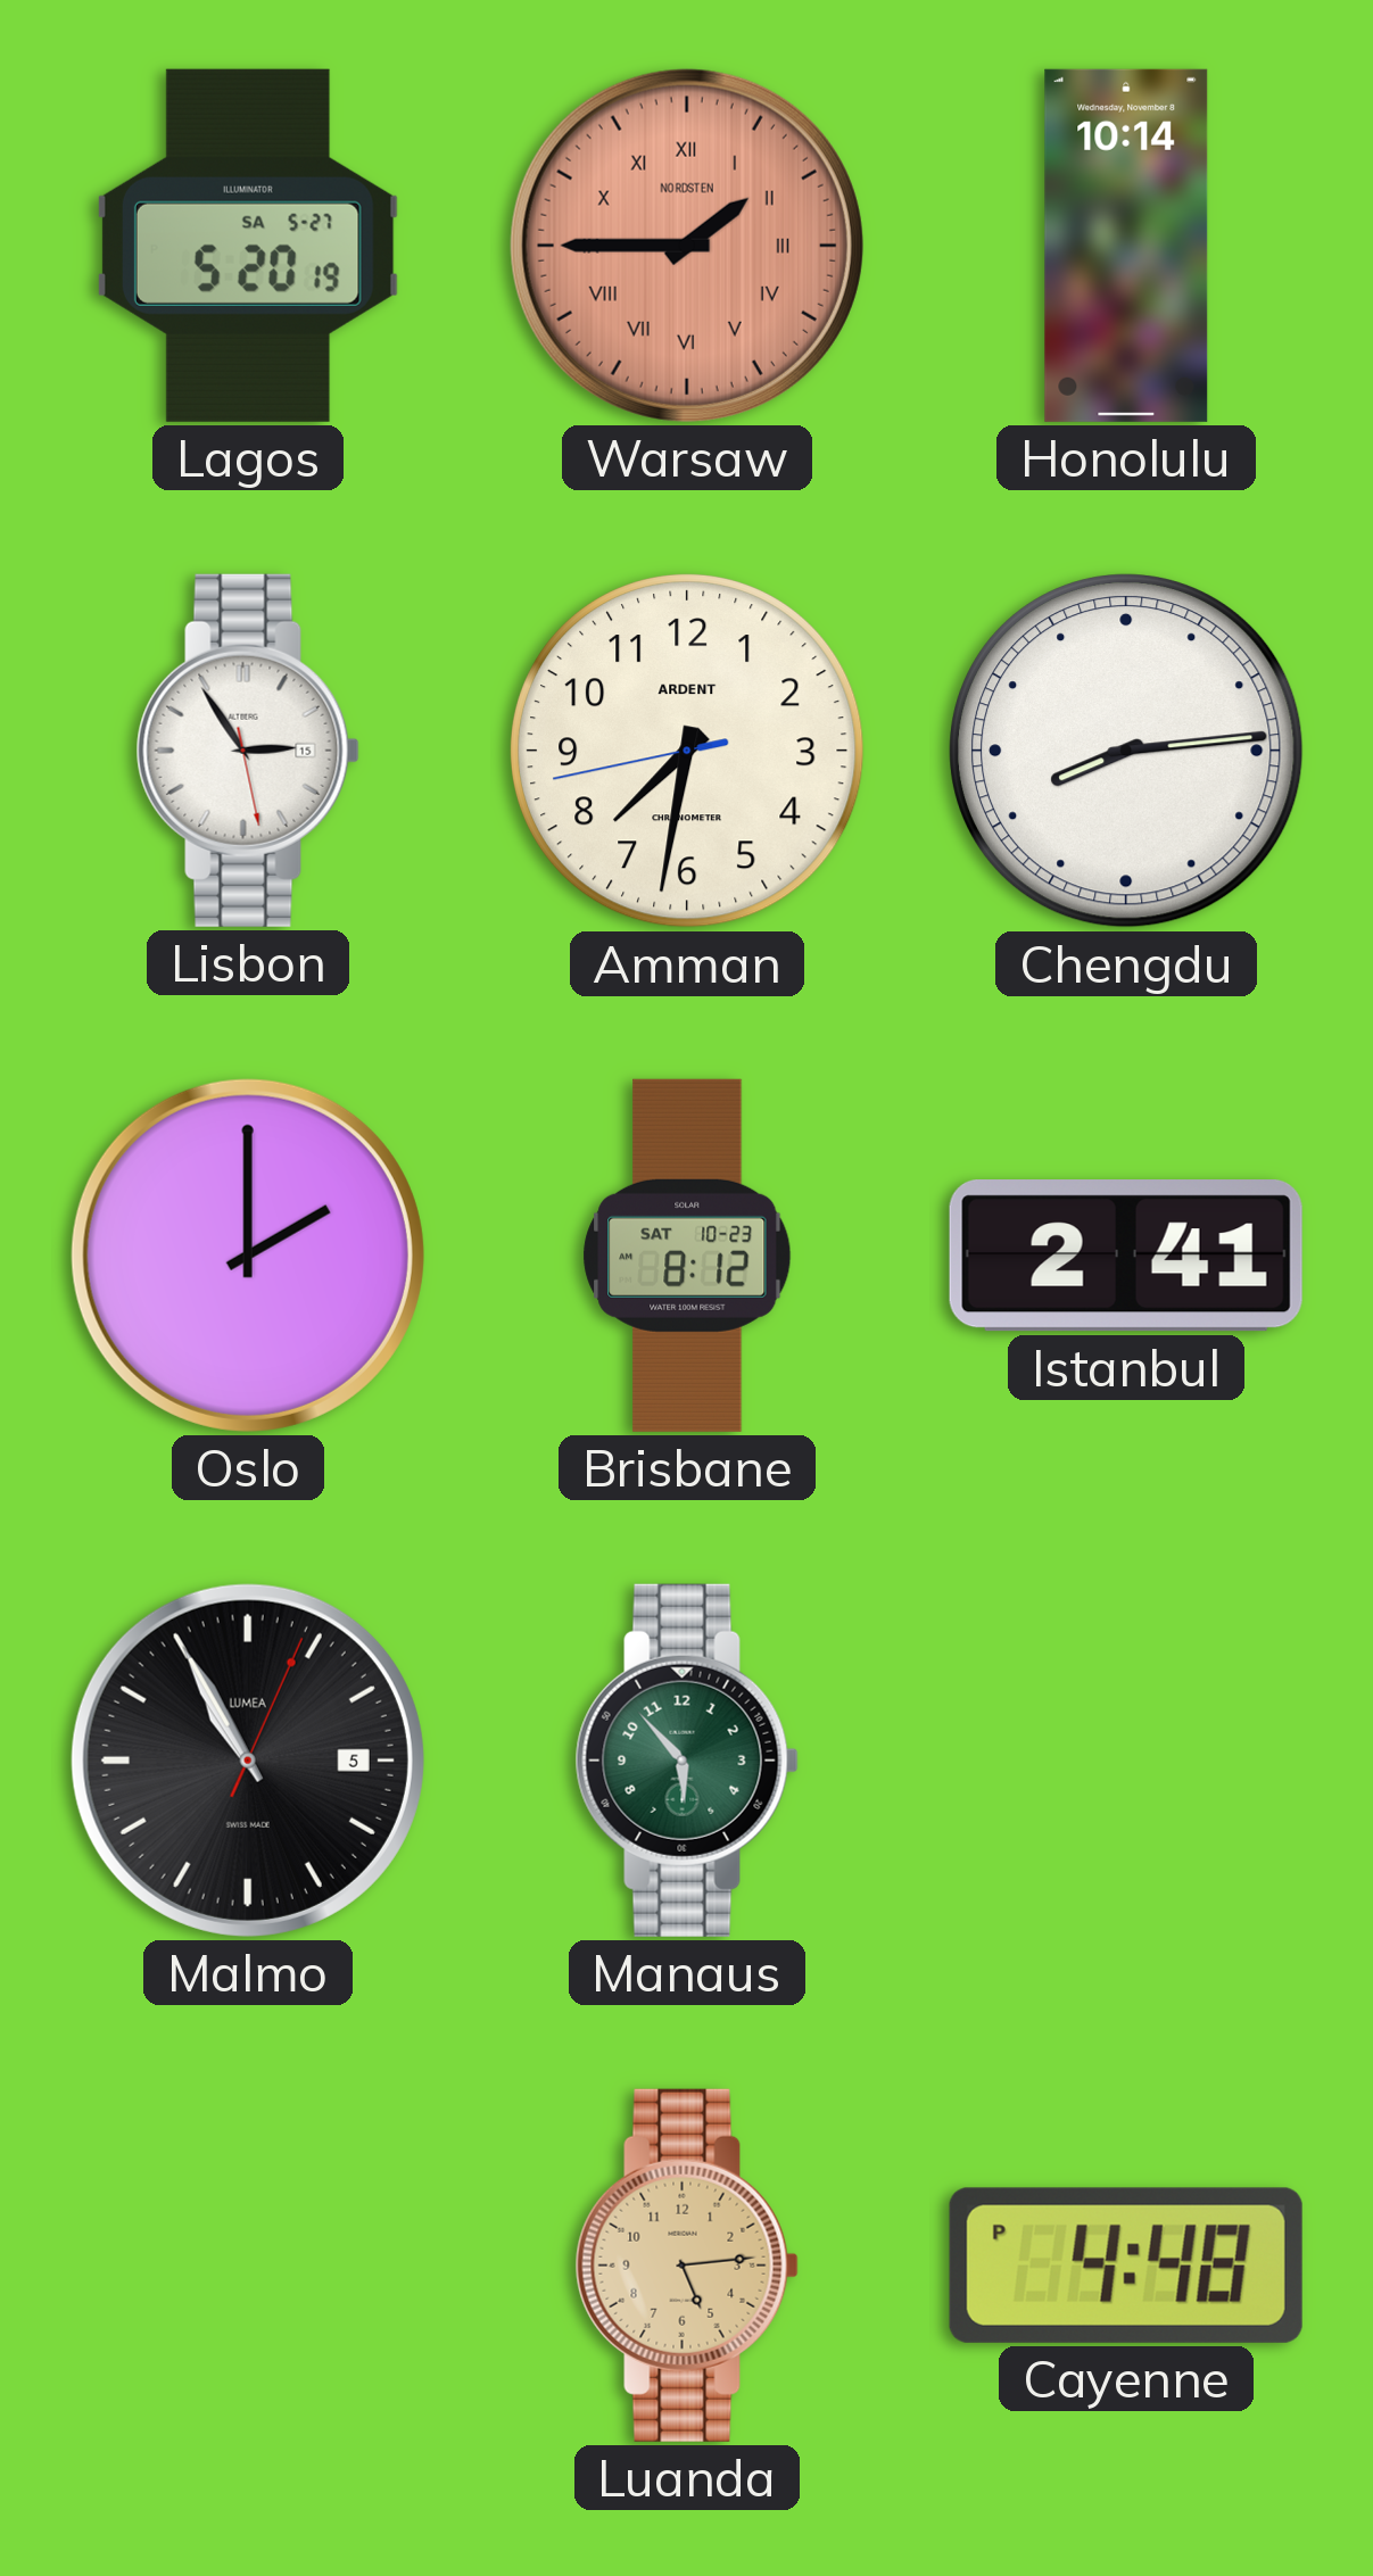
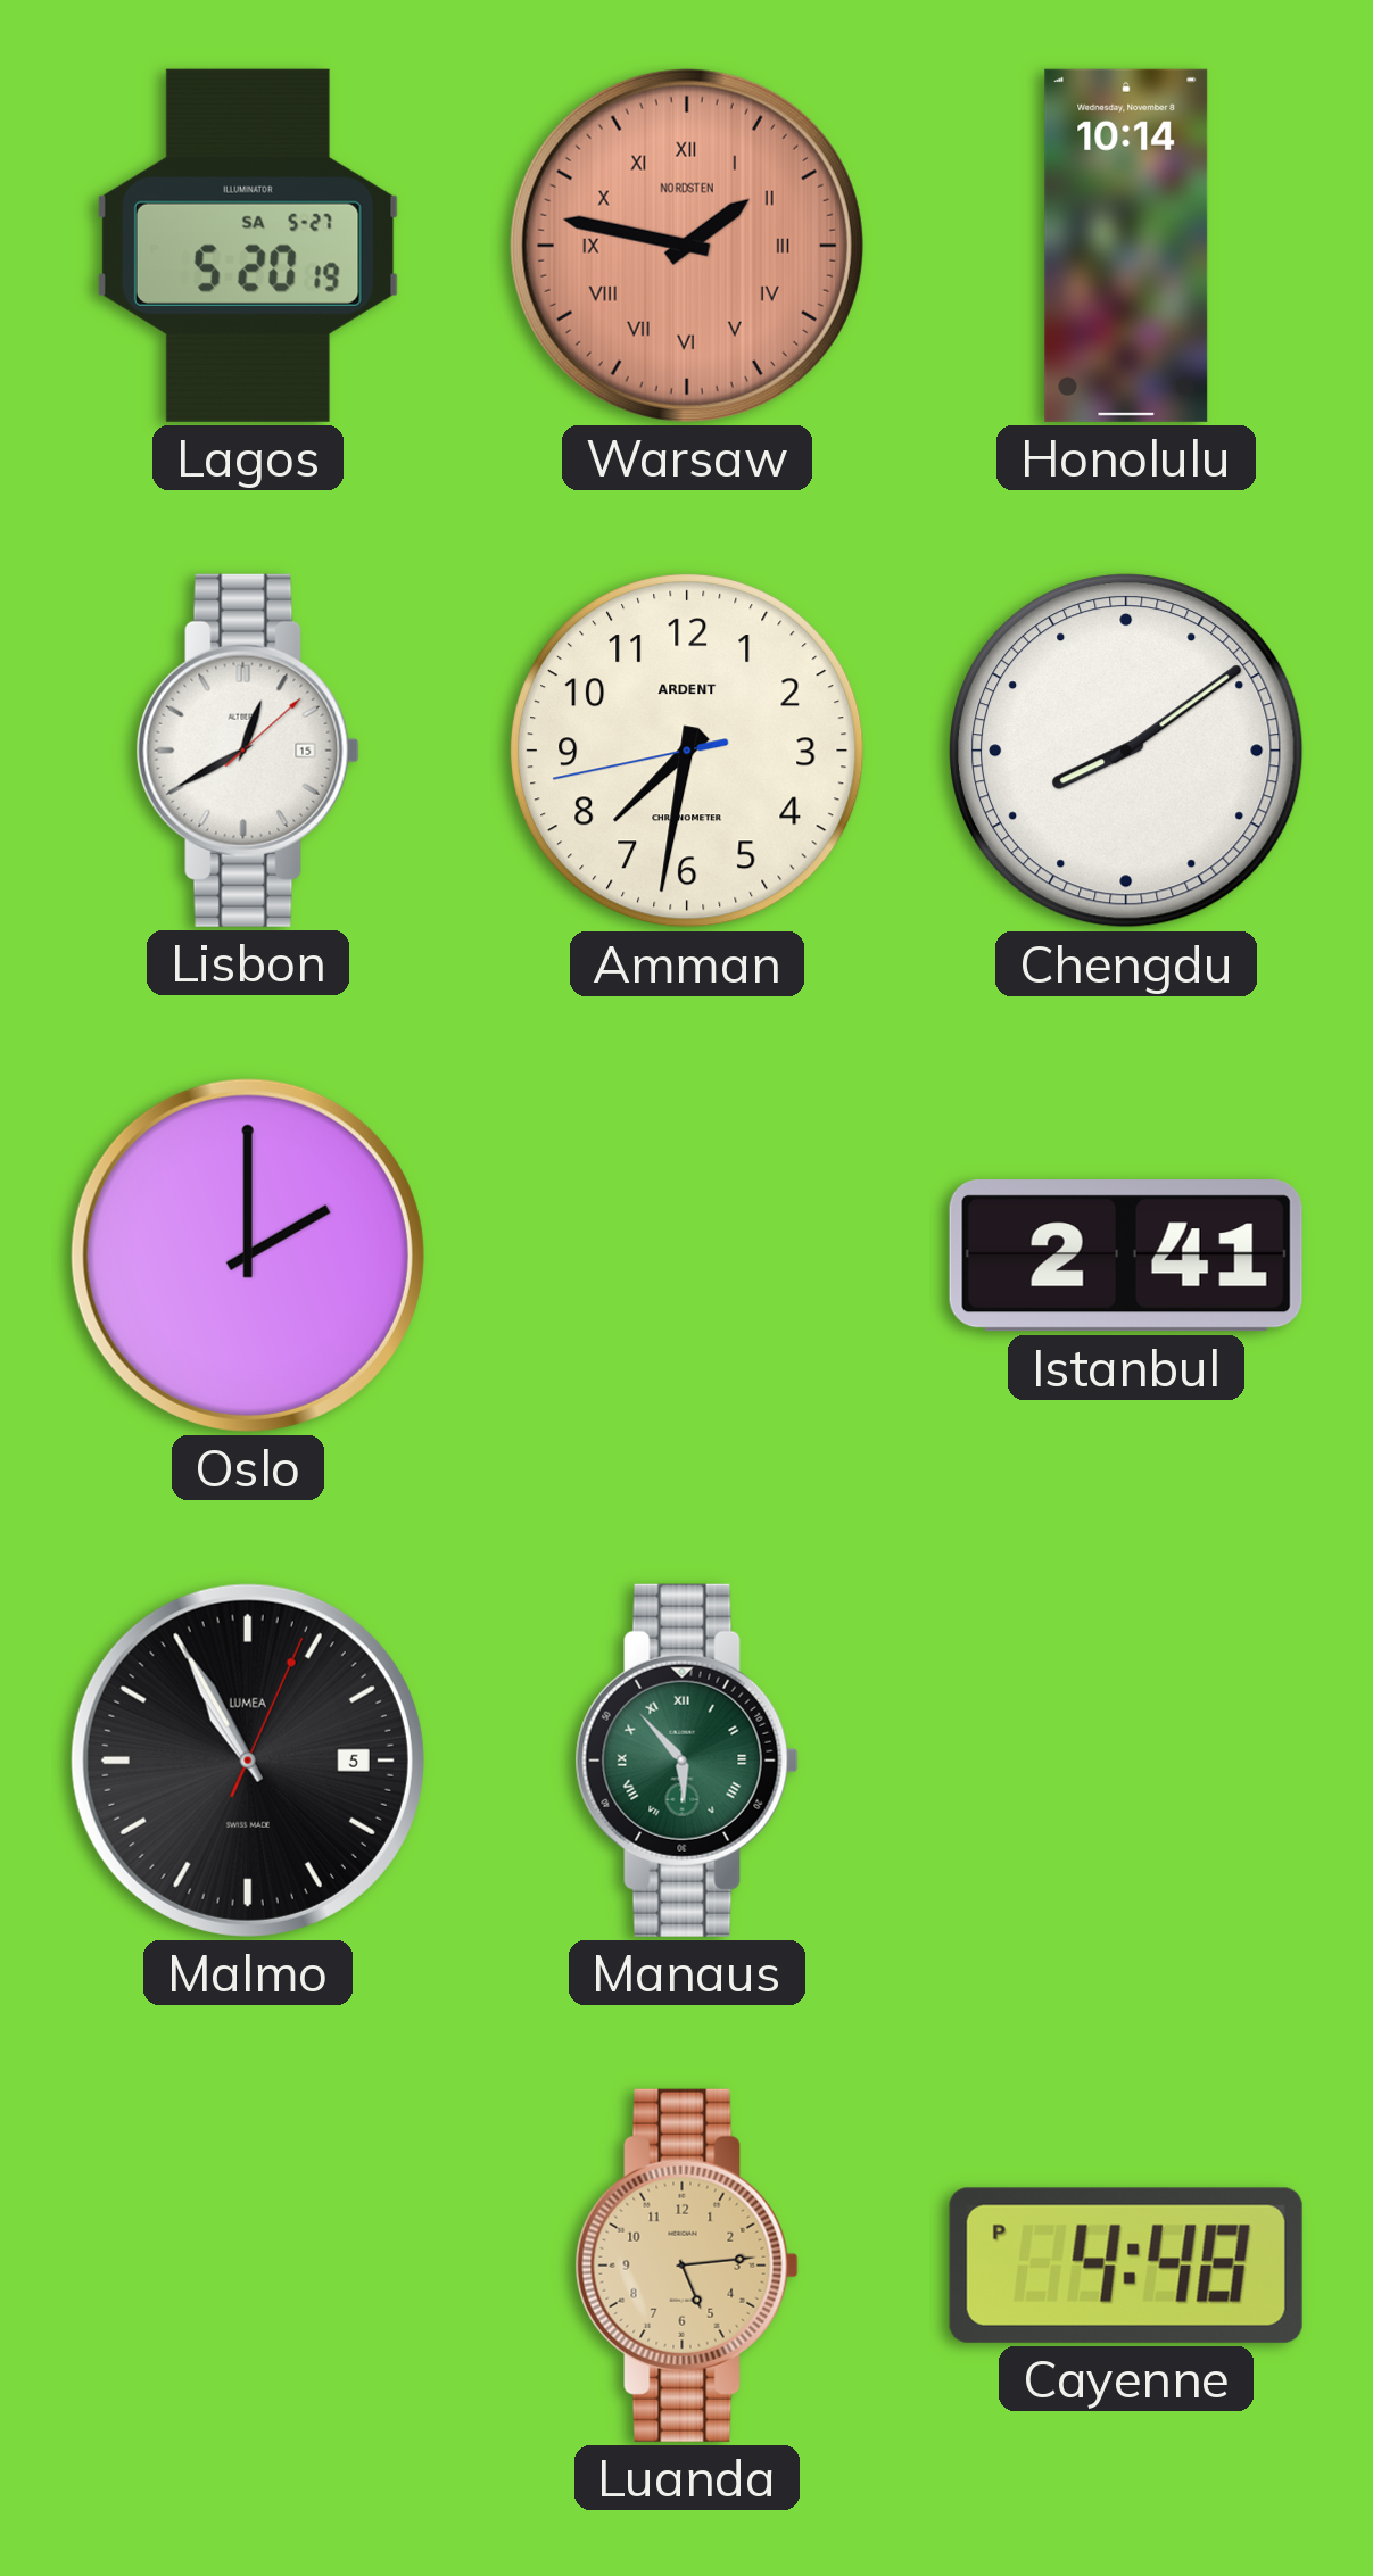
Warsaw: 1:45 -> 1:47 (687, 246)
Lisbon: 2:54 -> 12:40 (248, 751)
Chengdu: 8:14 -> 8:09 (1127, 752)
Brisbane: 8:12 -> none (687, 1256)
Manaus numerals: Arabic -> Roman (687, 1761)
